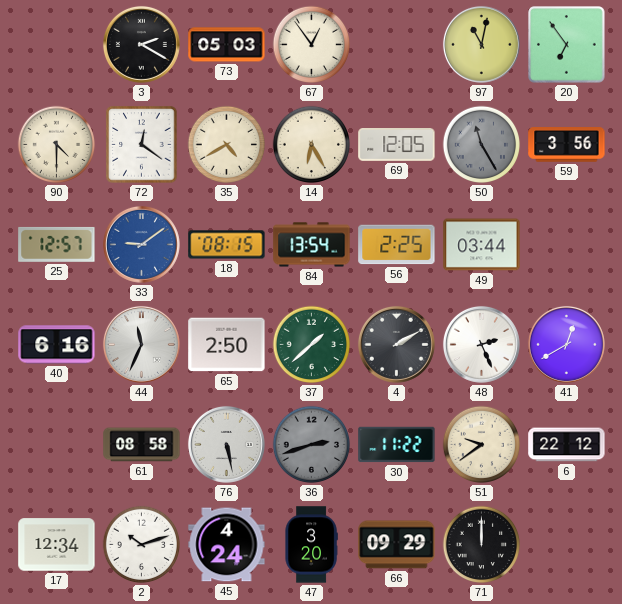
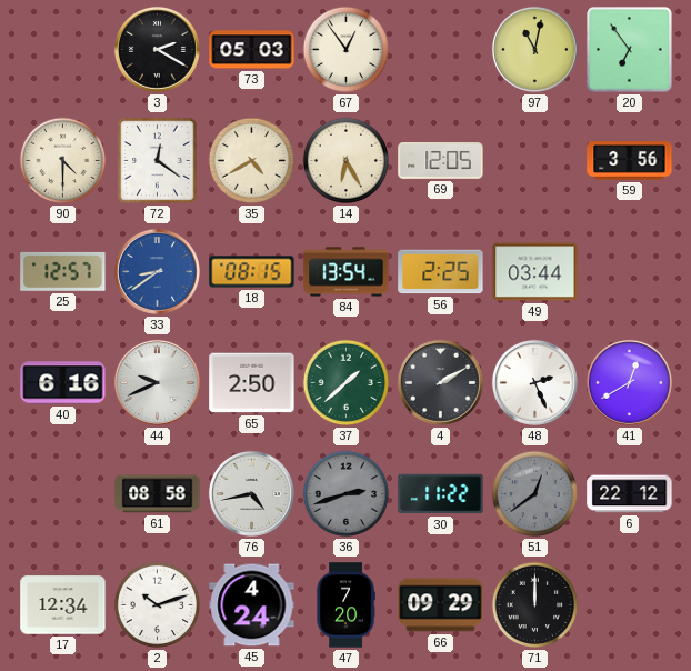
50: 11:25 -> none (482, 145)
33: 9:09 -> 8:39 (157, 271)
44: 11:34 -> 9:41 (157, 382)
76: 5:28 -> 4:43 (251, 493)
51: 9:39 -> 12:39 (535, 494)
51 dial: cream -> grey (535, 494)
47: 3:20 -> 7:20 (345, 605)
